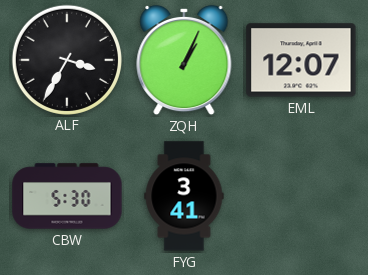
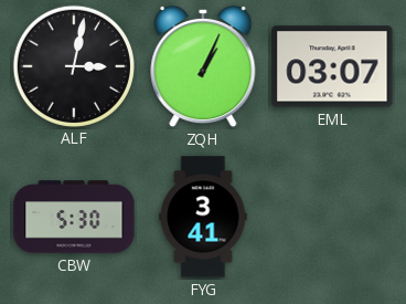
ALF: 3:35 -> 3:02 (73, 65)
EML: 12:07 -> 03:07 (332, 66)
